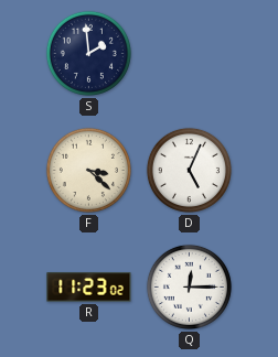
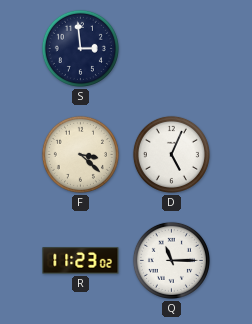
S: 1:59 -> 2:59 (80, 48)
Q: 12:15 -> 11:15 (171, 260)
